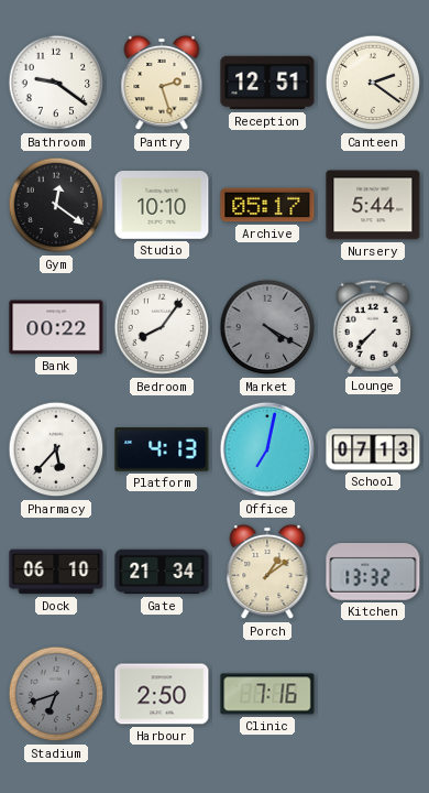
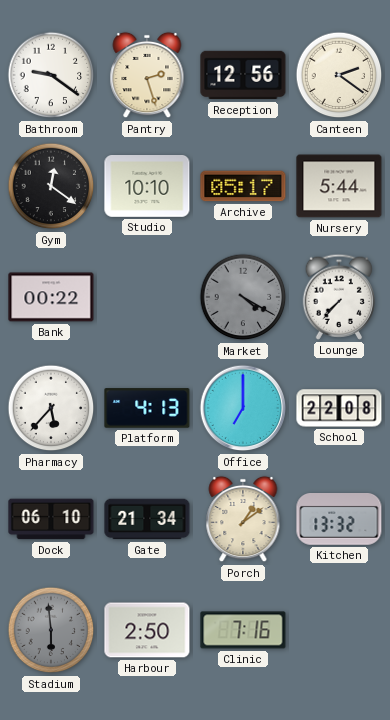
Reception: 12:51 -> 12:56 (243, 75)
Bedroom: 8:06 -> none (162, 327)
Office: 7:02 -> 7:00 (243, 408)
School: 07:13 -> 22:08 (339, 408)
Stadium: 6:42 -> 5:59 (51, 630)
